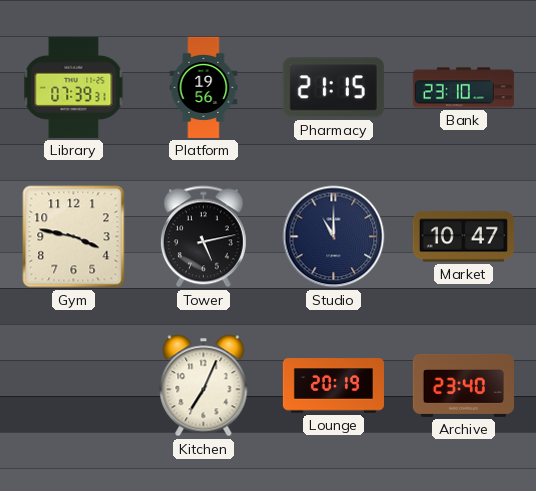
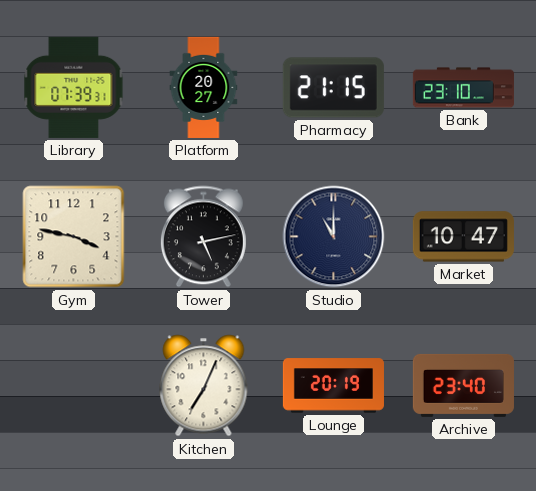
Platform: 19:56 -> 20:27 (204, 87)
